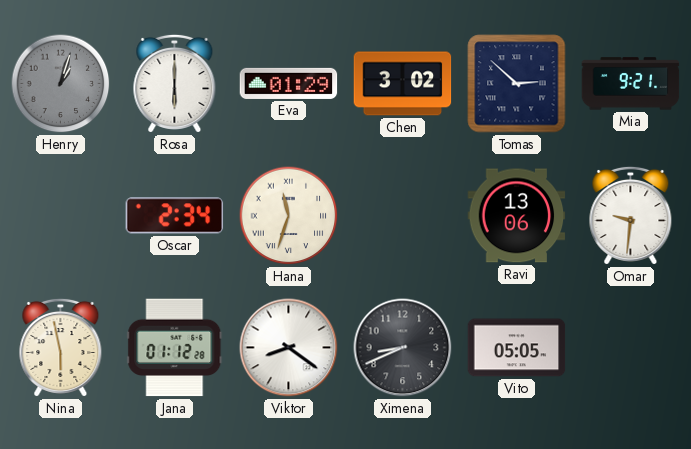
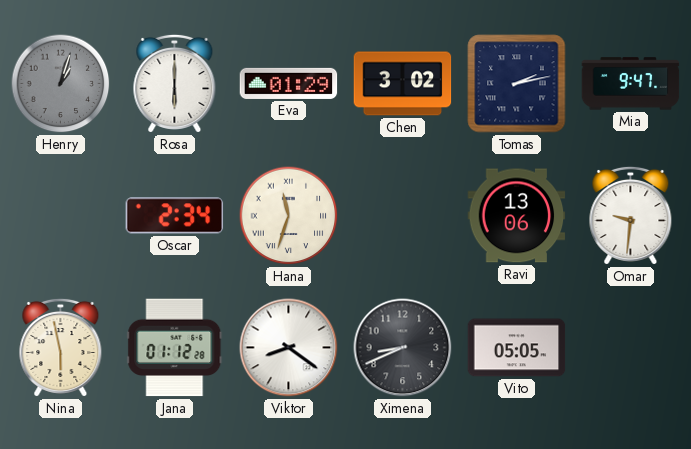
Tomas: 2:52 -> 2:13 (517, 84)
Mia: 9:21 -> 9:47 (631, 84)
